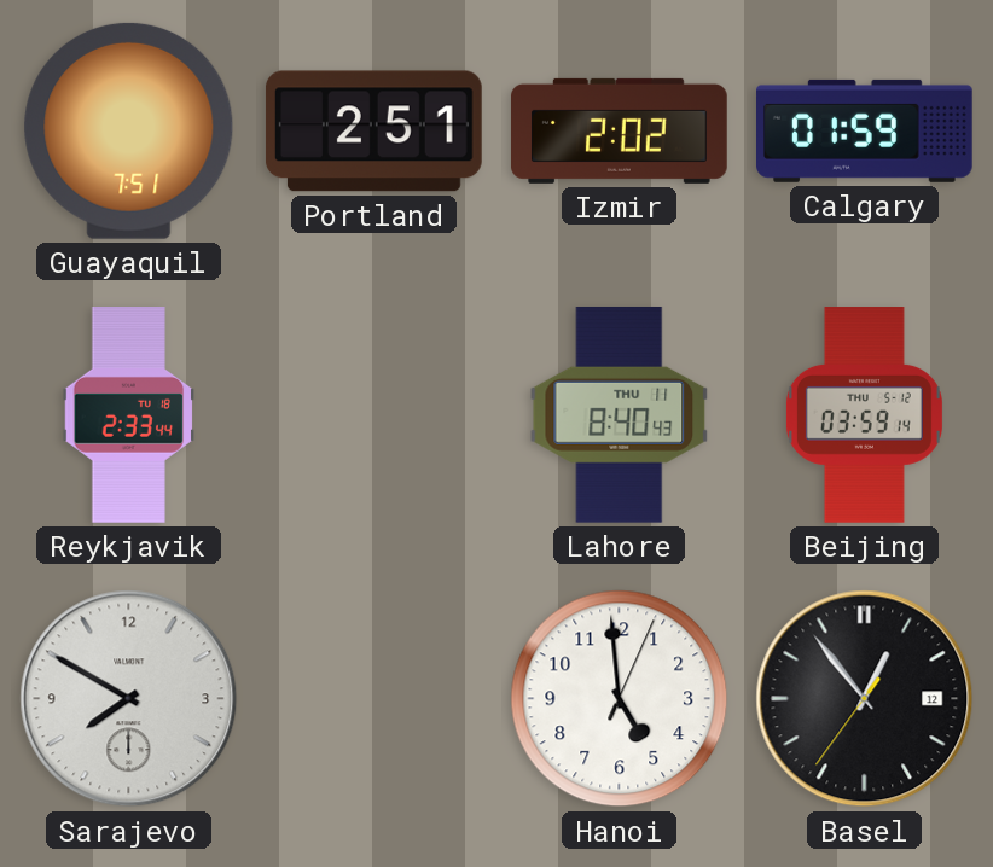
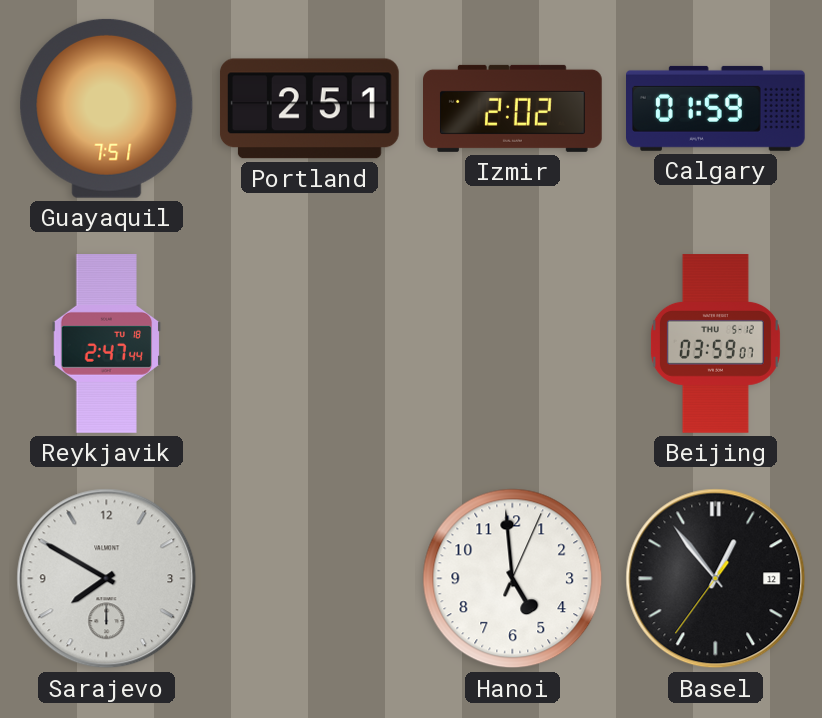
Reykjavik: 2:33 -> 2:47 (107, 344)
Lahore: 8:40 -> none (620, 414)
Beijing: 03:59:14 -> 03:59:07 (715, 344)
